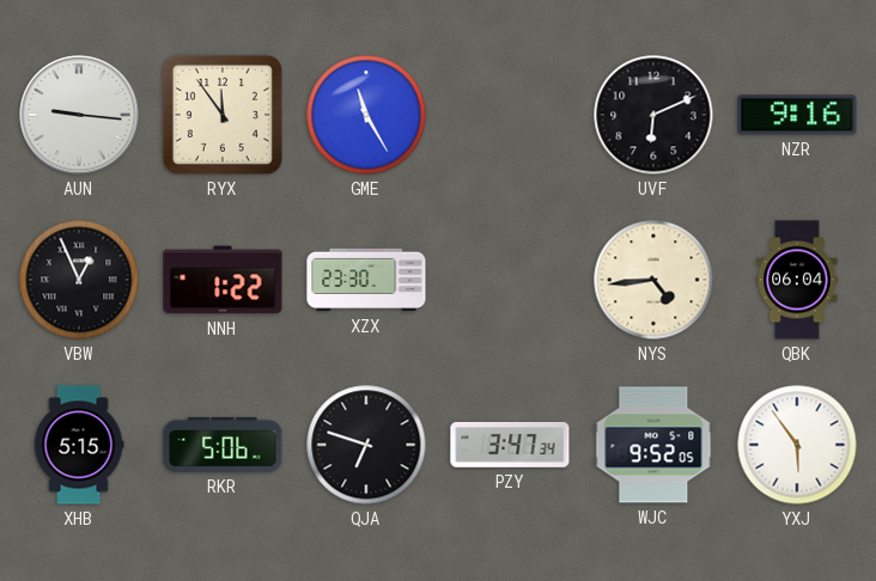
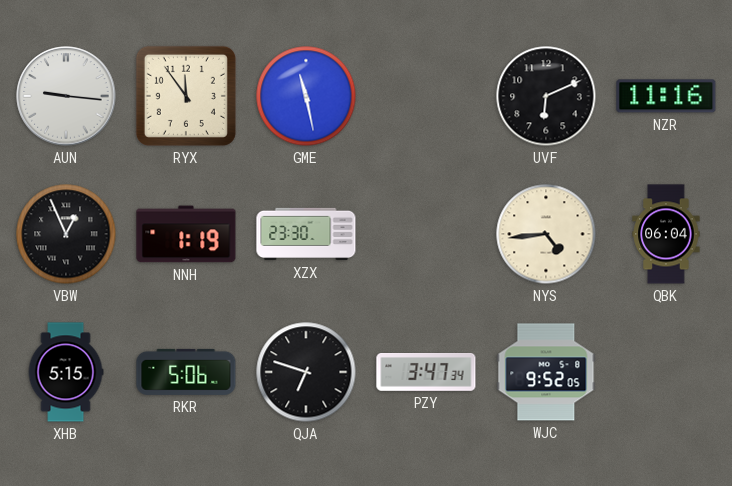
GME: 11:25 -> 11:28 (306, 96)
NZR: 9:16 -> 11:16 (666, 96)
NNH: 1:22 -> 1:19 (186, 234)
YXJ: 5:54 -> none (797, 445)
